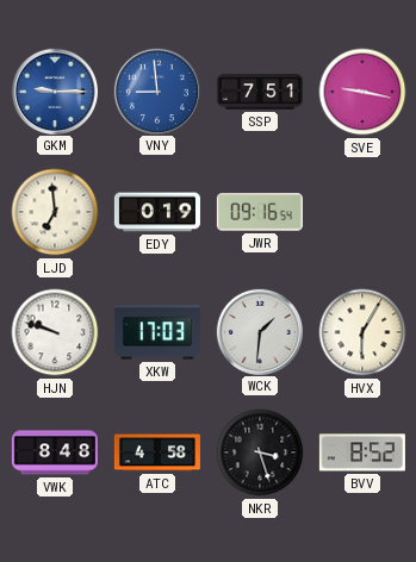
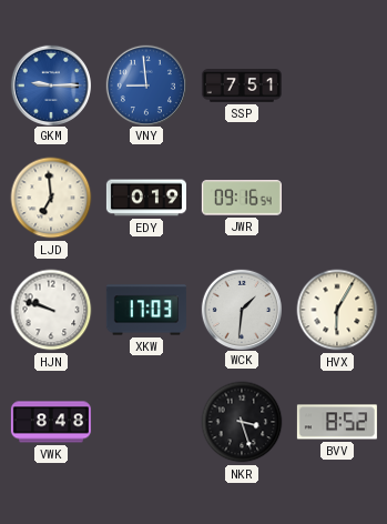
SVE: 9:17 -> none (362, 92)
ATC: 4:58 -> none (157, 452)
